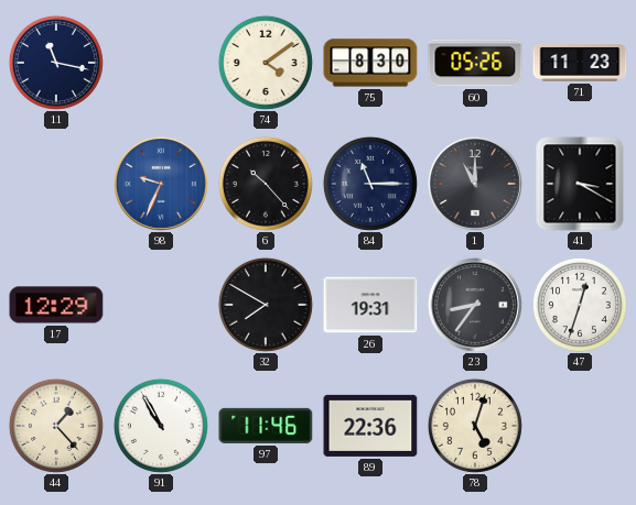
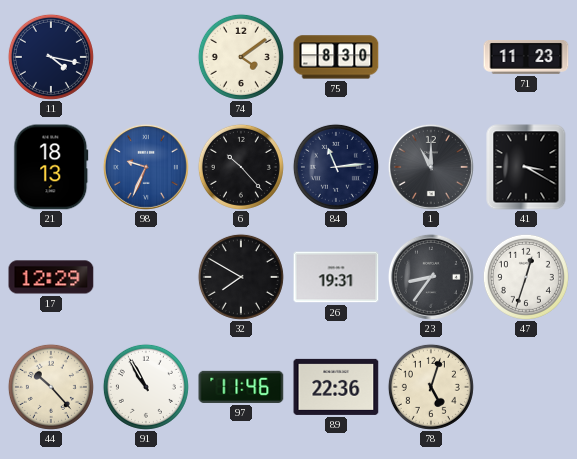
11: 11:17 -> 4:17 (51, 57)
60: 05:26 -> none (475, 63)
21: none -> 18:13 (51, 167)
84: 11:15 -> 11:14 (336, 167)
44: 1:23 -> 10:23 (51, 387)
